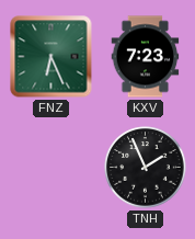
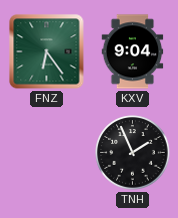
FNZ: 6:26 -> 6:24 (47, 52)
KXV: 7:23 -> 9:04 (133, 52)
